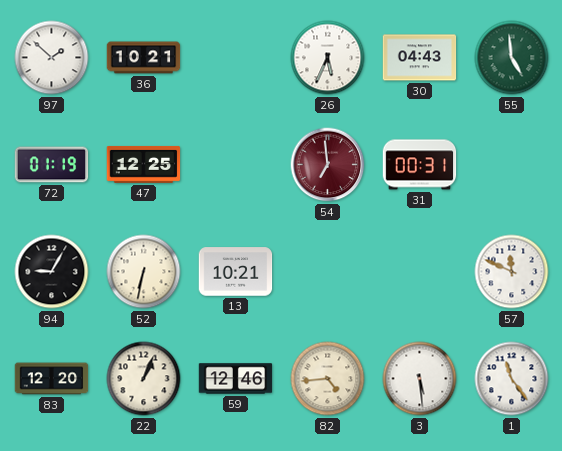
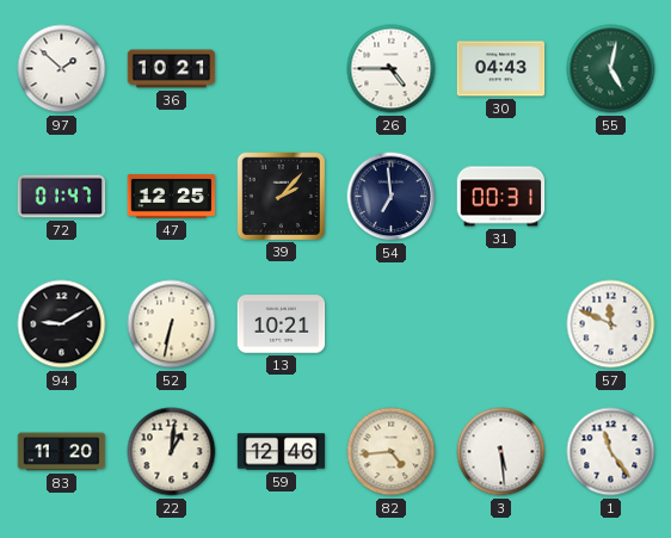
26: 5:34 -> 4:45 (392, 69)
55: 4:59 -> 5:02 (611, 69)
72: 01:19 -> 01:47 (62, 197)
39: none -> 2:07 (281, 196)
54 dial: burgundy -> navy (392, 197)
94: 9:05 -> 9:10 (62, 324)
83: 12:20 -> 11:20 (62, 452)
22: 1:04 -> 1:01 (172, 452)
